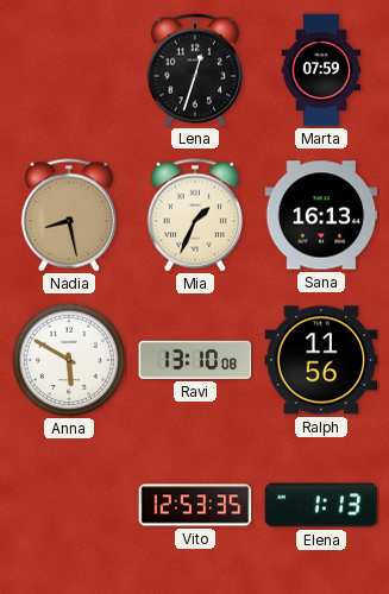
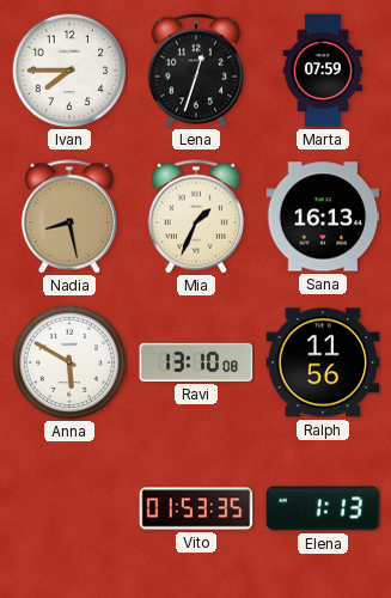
Ivan: none -> 7:45 (69, 71)
Vito: 12:53 -> 01:53 (196, 508)
